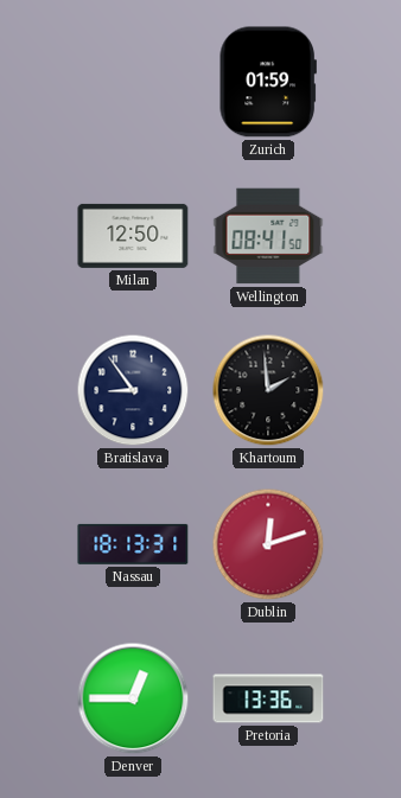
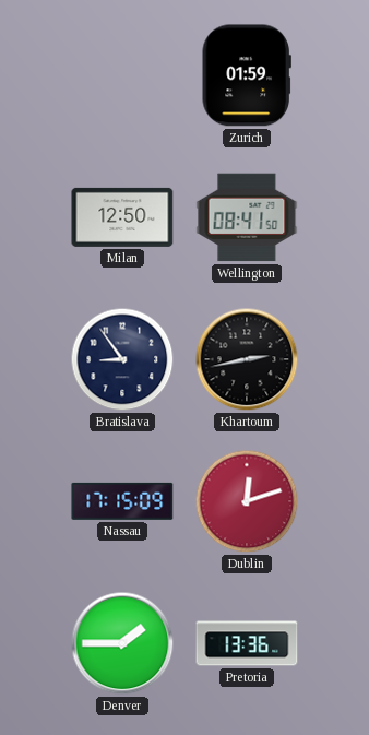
Khartoum: 1:59 -> 2:43 (247, 359)
Nassau: 18:13 -> 17:15 (122, 501)
Denver: 12:45 -> 1:45 (122, 643)
